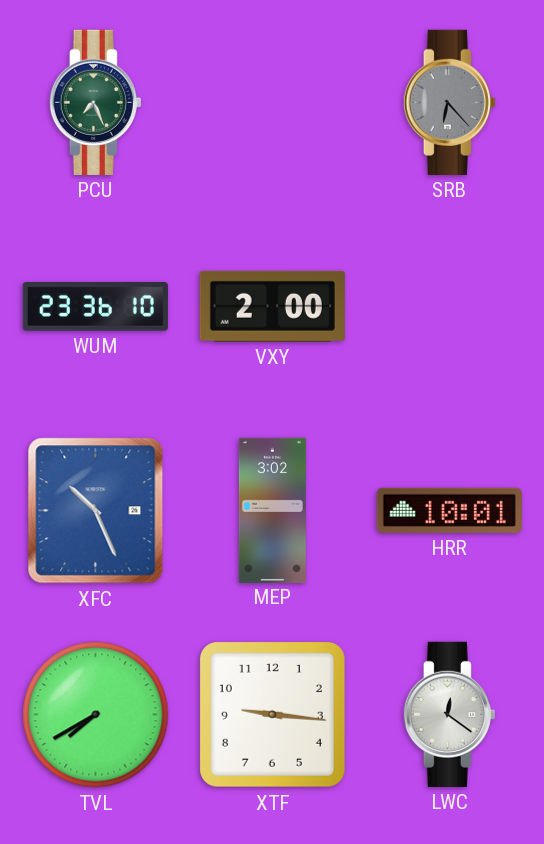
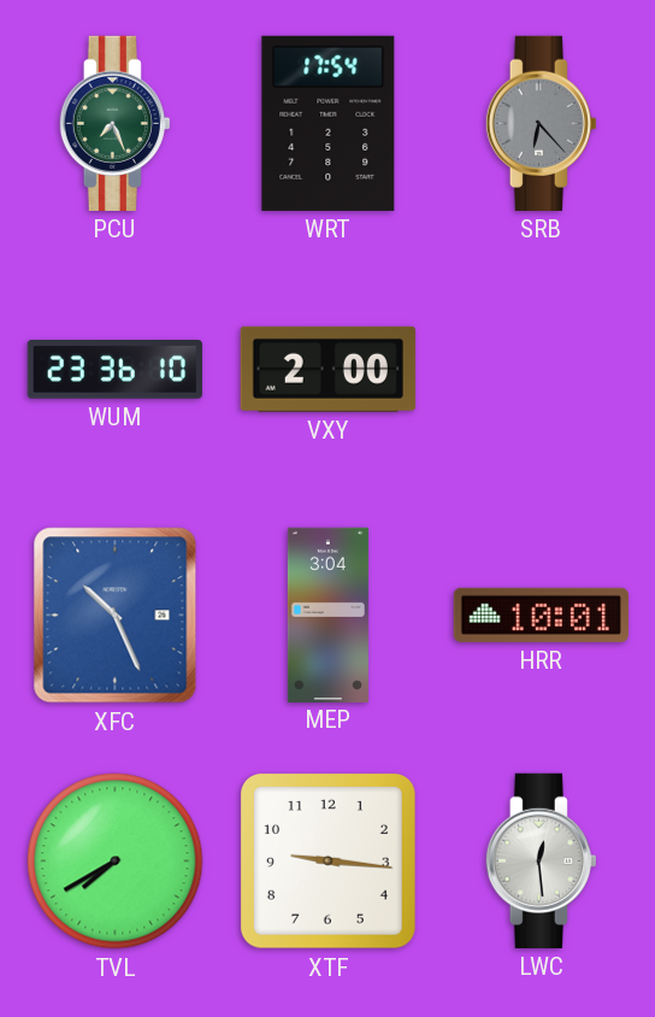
WRT: none -> 17:54 (329, 123)
MEP: 3:02 -> 3:04 (327, 615)
LWC: 12:21 -> 12:29 (541, 860)
